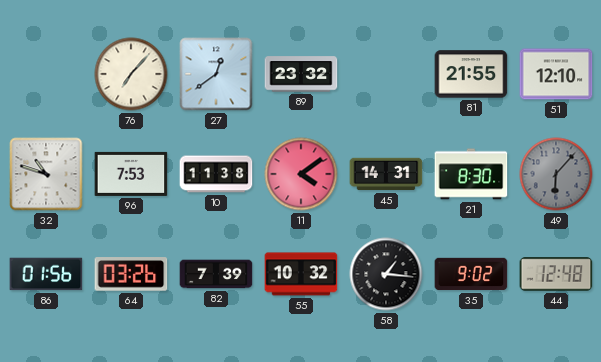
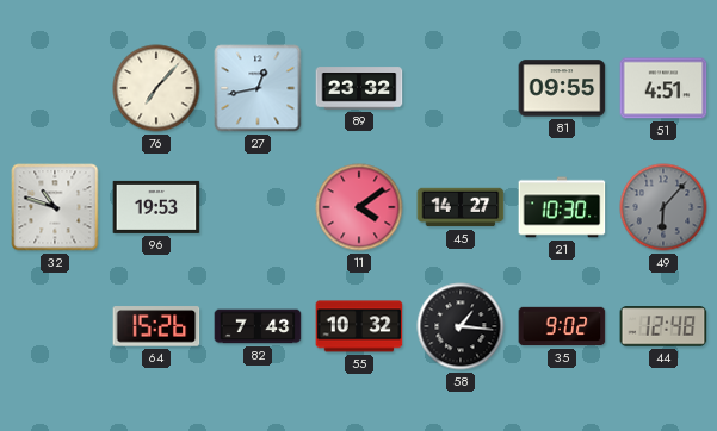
27: 12:39 -> 12:43 (258, 88)
81: 21:55 -> 09:55 (562, 88)
51: 12:10 -> 4:51 (663, 88)
96: 7:53 -> 19:53 (156, 207)
10: 11:38 -> none (216, 174)
45: 14:31 -> 14:27 (461, 207)
21: 8:30 -> 10:30 (562, 207)
86: 01:56 -> none (46, 274)
64: 03:26 -> 15:26 (156, 326)
82: 7:39 -> 7:43 (258, 326)
